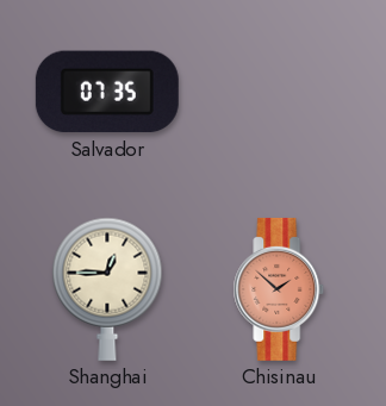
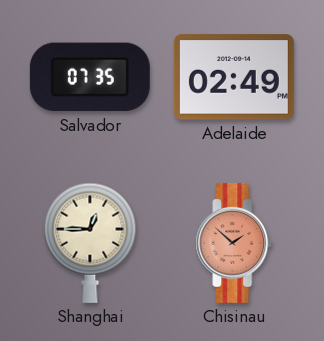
Adelaide: none -> 02:49 (234, 77)
